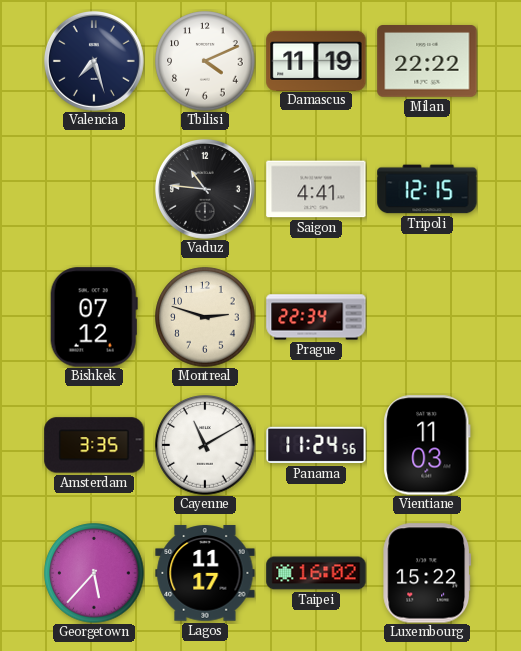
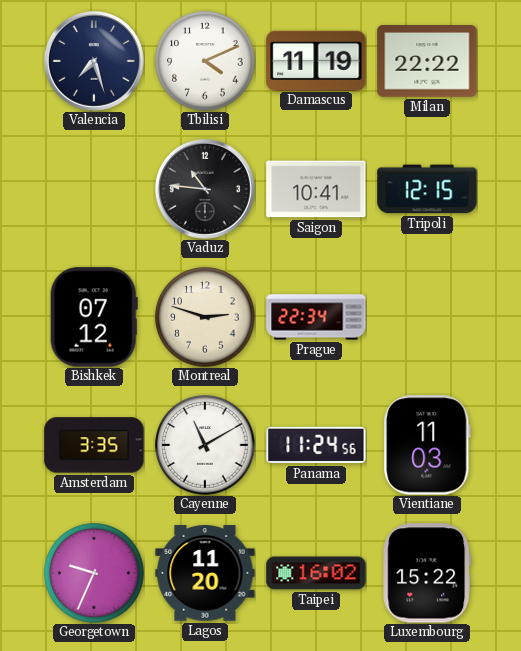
Saigon: 4:41 -> 10:41 (316, 189)
Georgetown: 5:37 -> 9:34 (94, 573)
Lagos: 11:17 -> 11:20 (205, 573)
